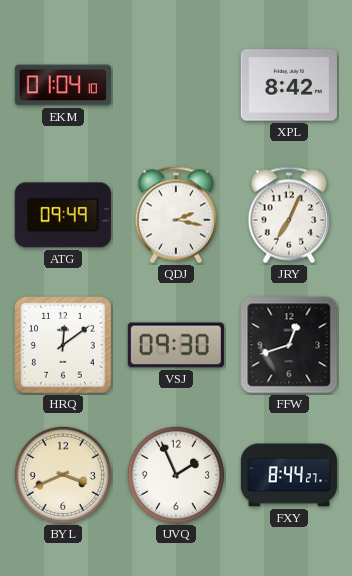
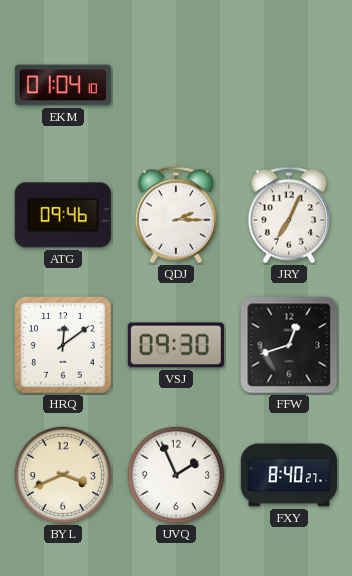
XPL: 8:42 -> none (289, 85)
ATG: 09:49 -> 09:46 (63, 215)
QDJ: 2:17 -> 2:15 (176, 215)
FXY: 8:44 -> 8:40 (288, 475)
